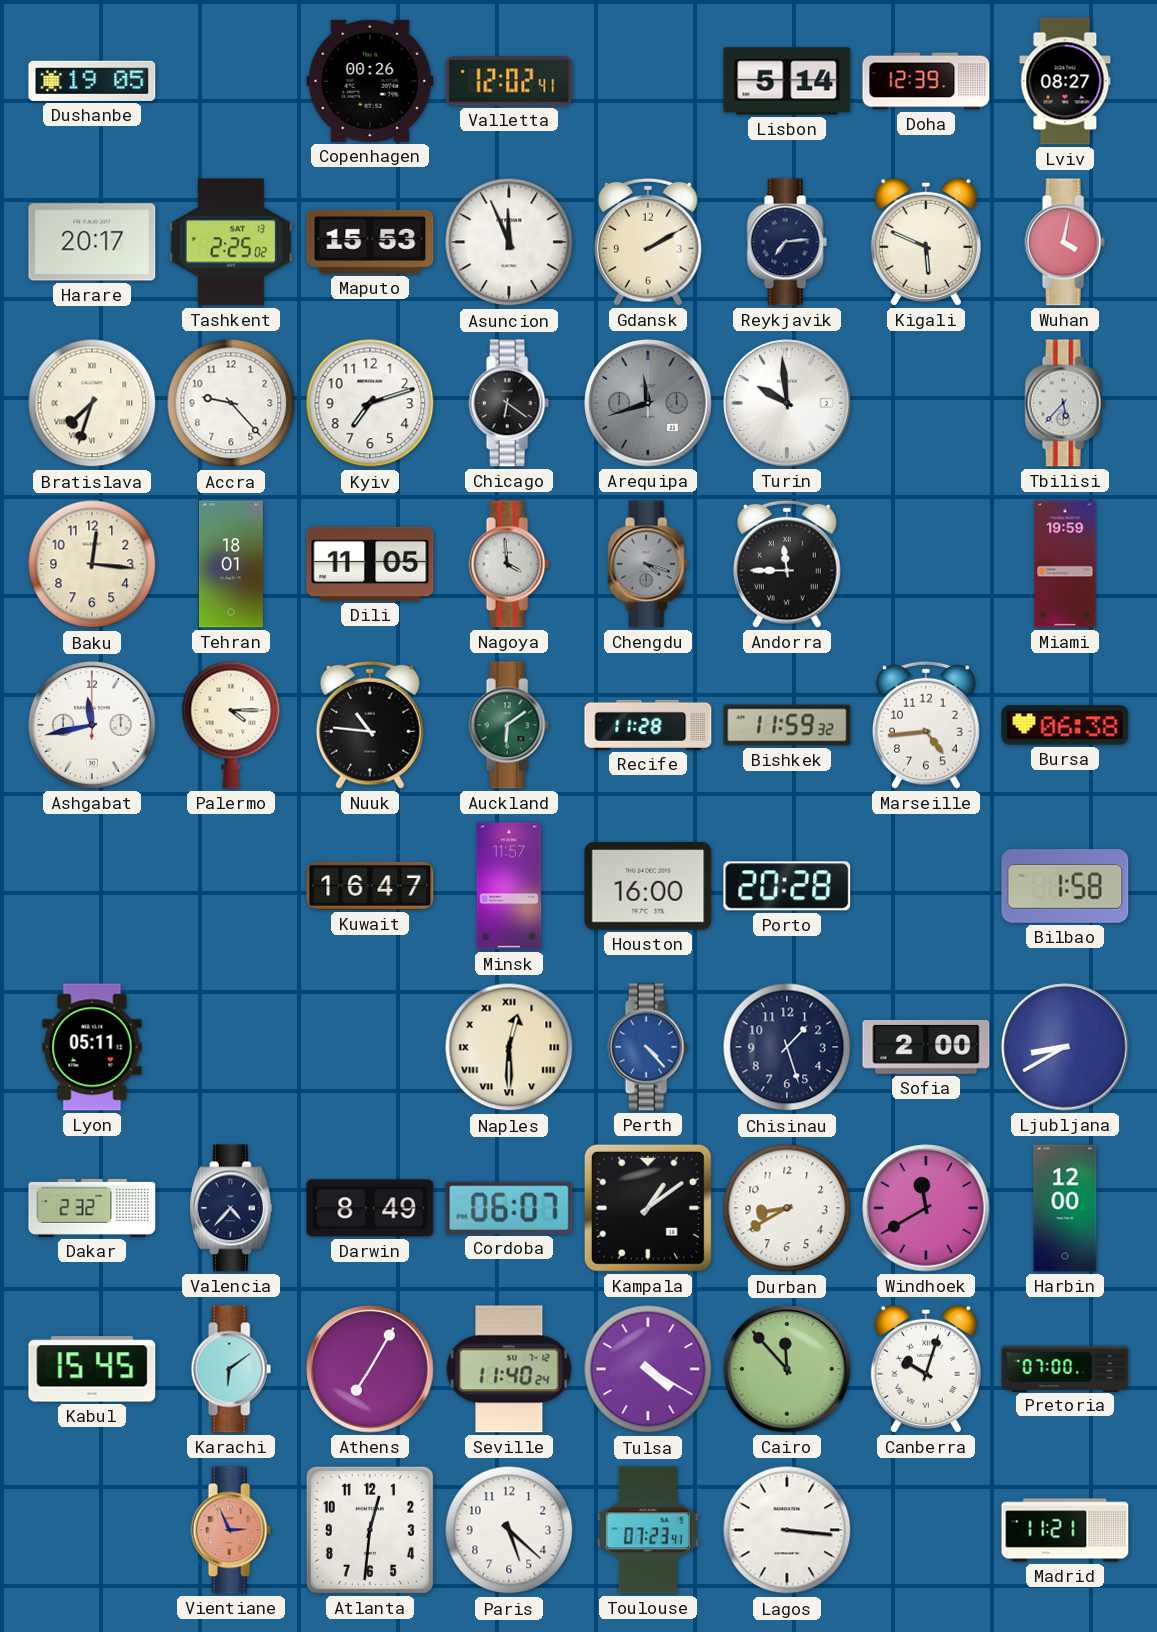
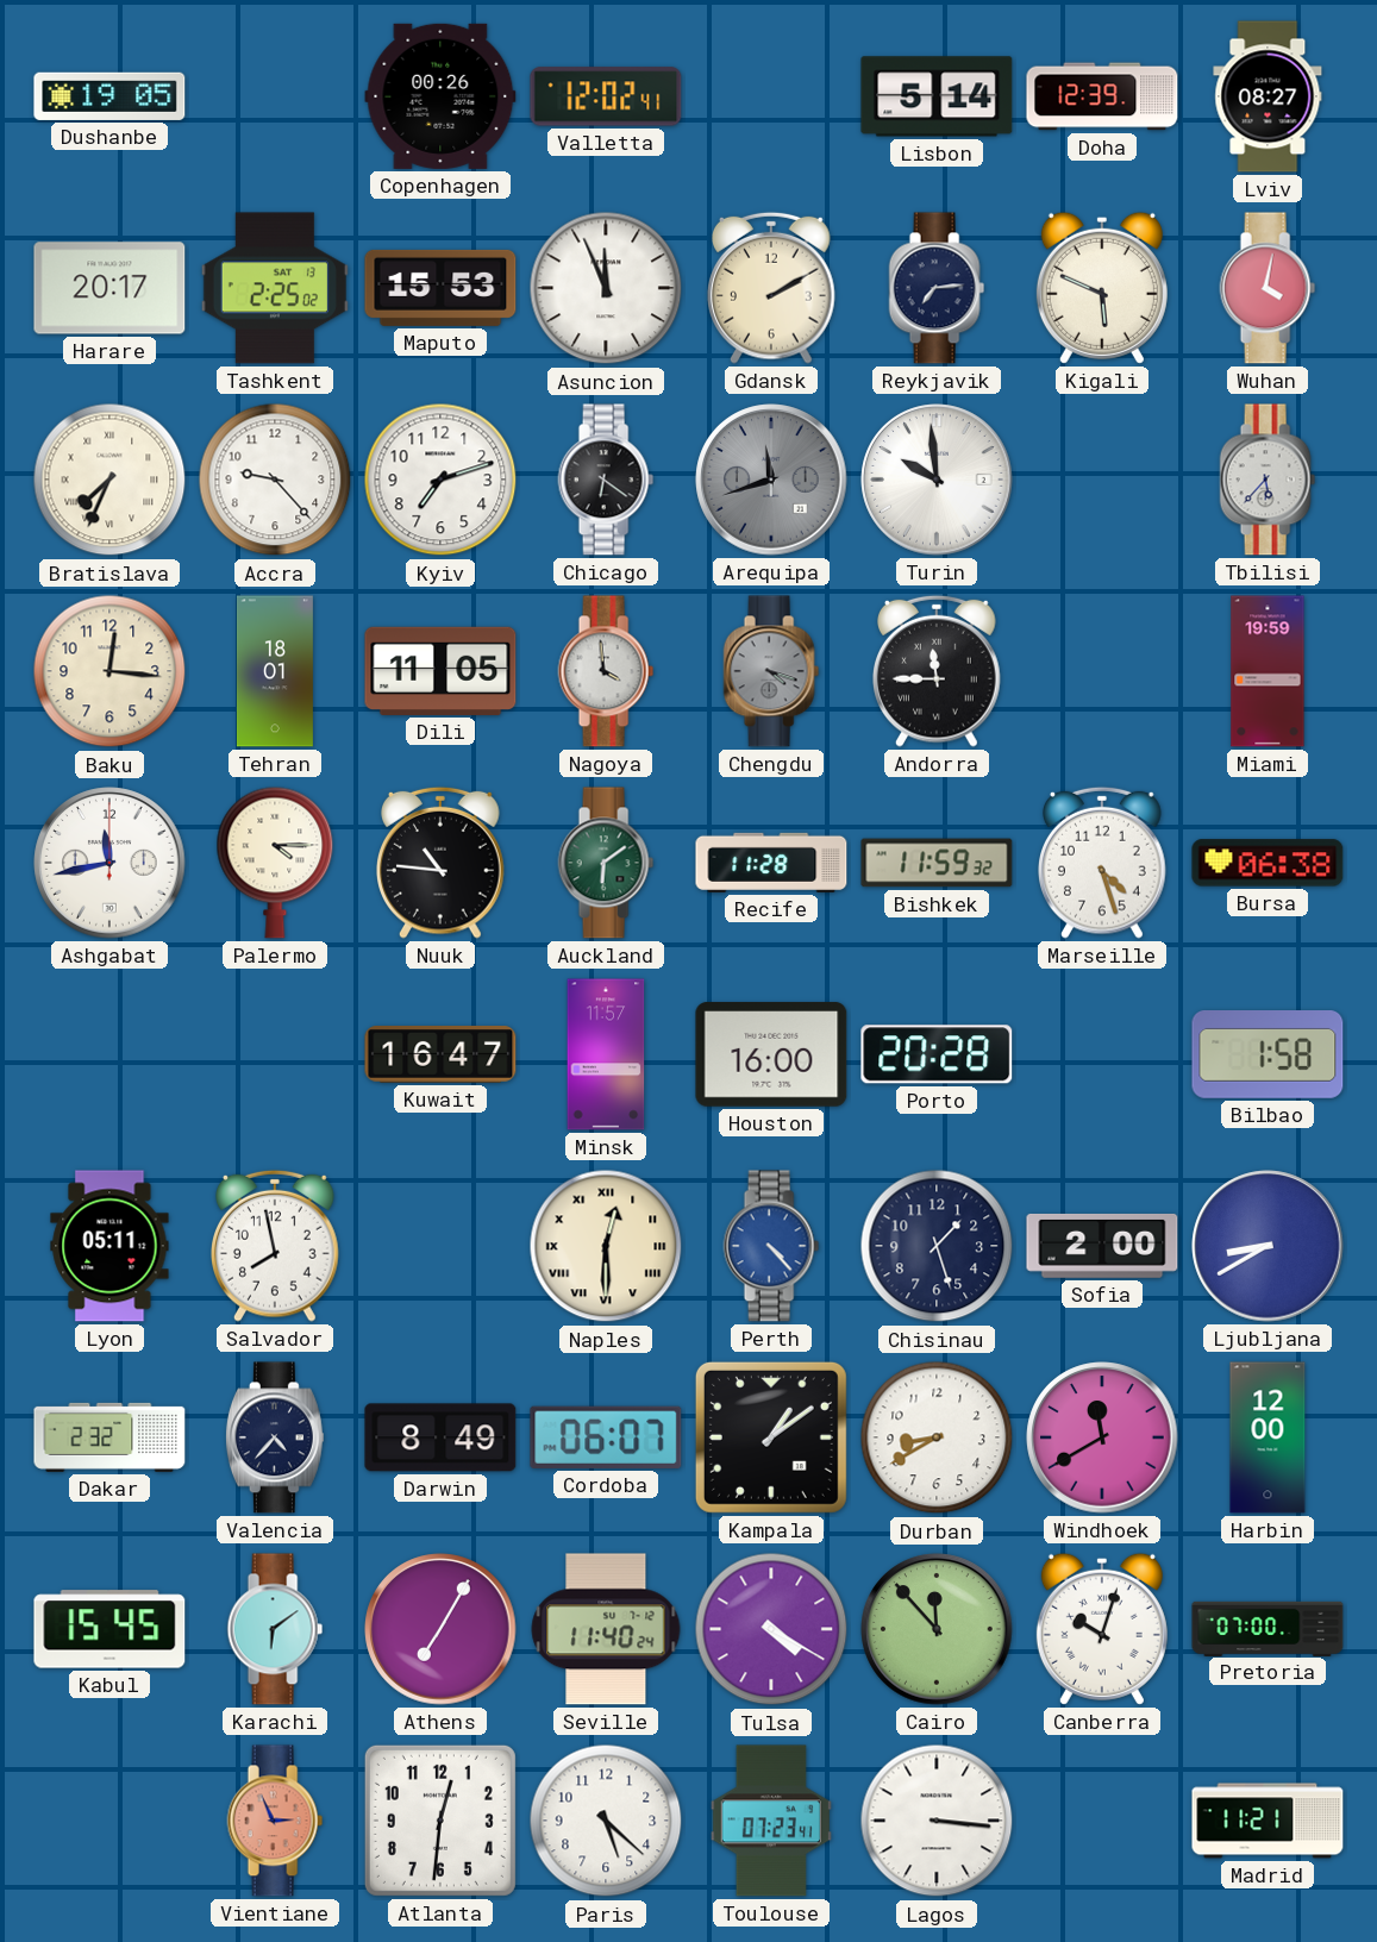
Bratislava: 7:33 -> 7:34 (109, 480)
Marseille: 4:44 -> 4:27 (1103, 863)
Salvador: none -> 7:58 (276, 1246)
